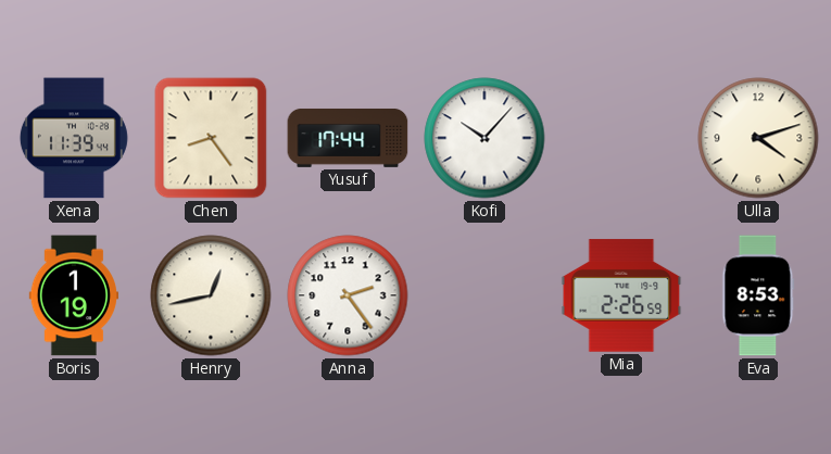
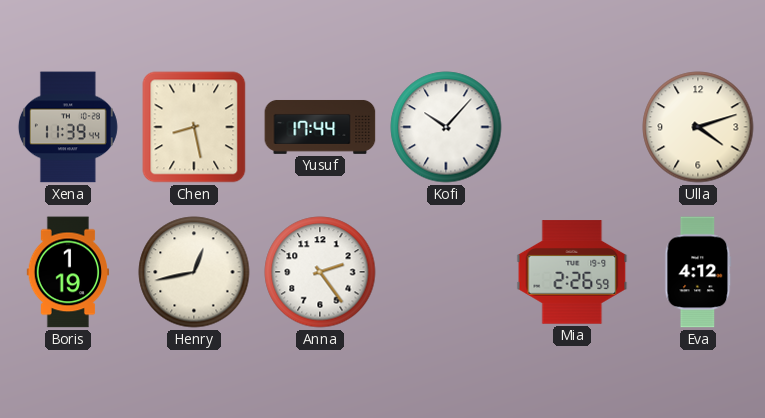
Chen: 8:24 -> 8:28 (194, 127)
Eva: 8:53 -> 4:12 (698, 272)
